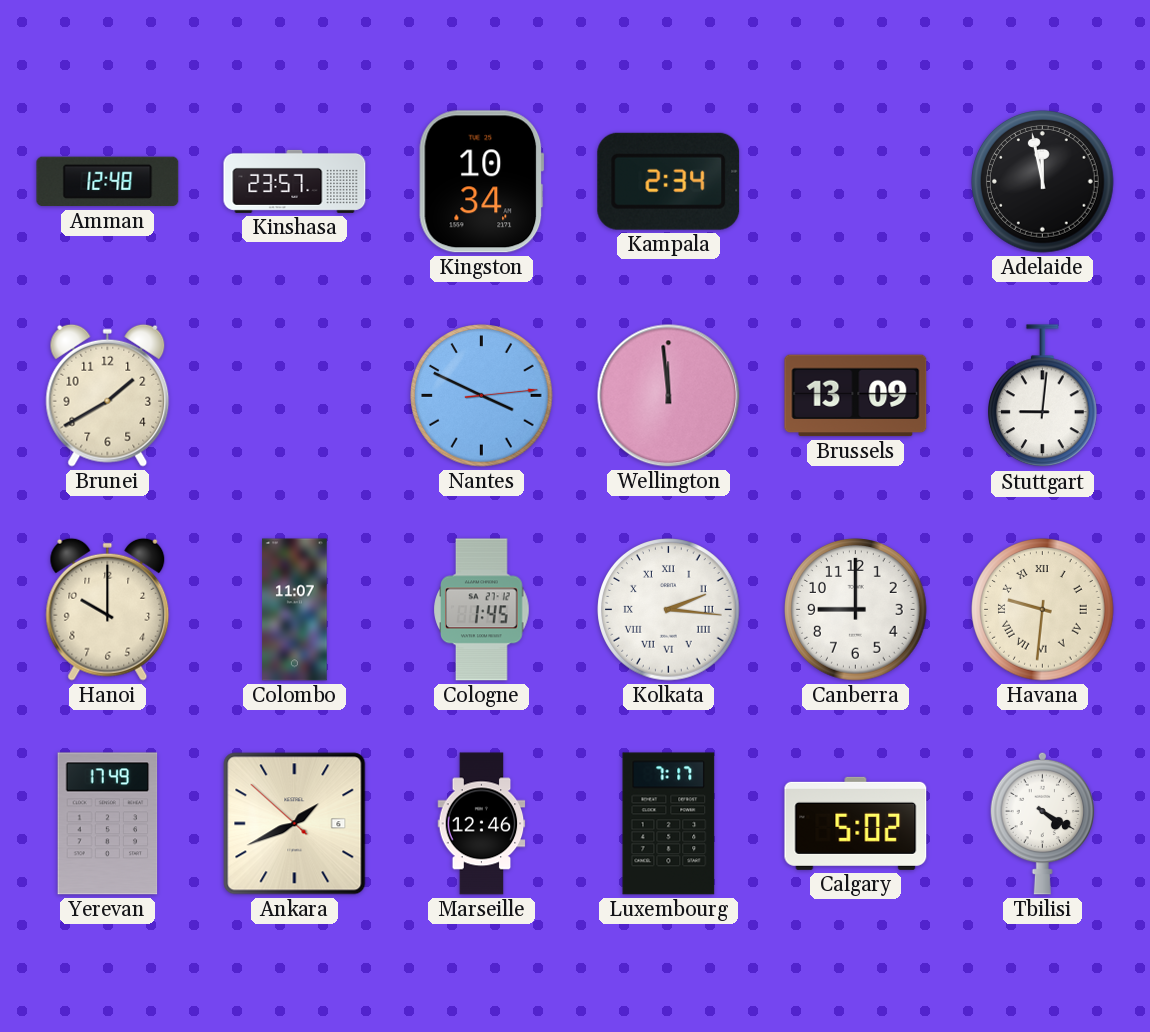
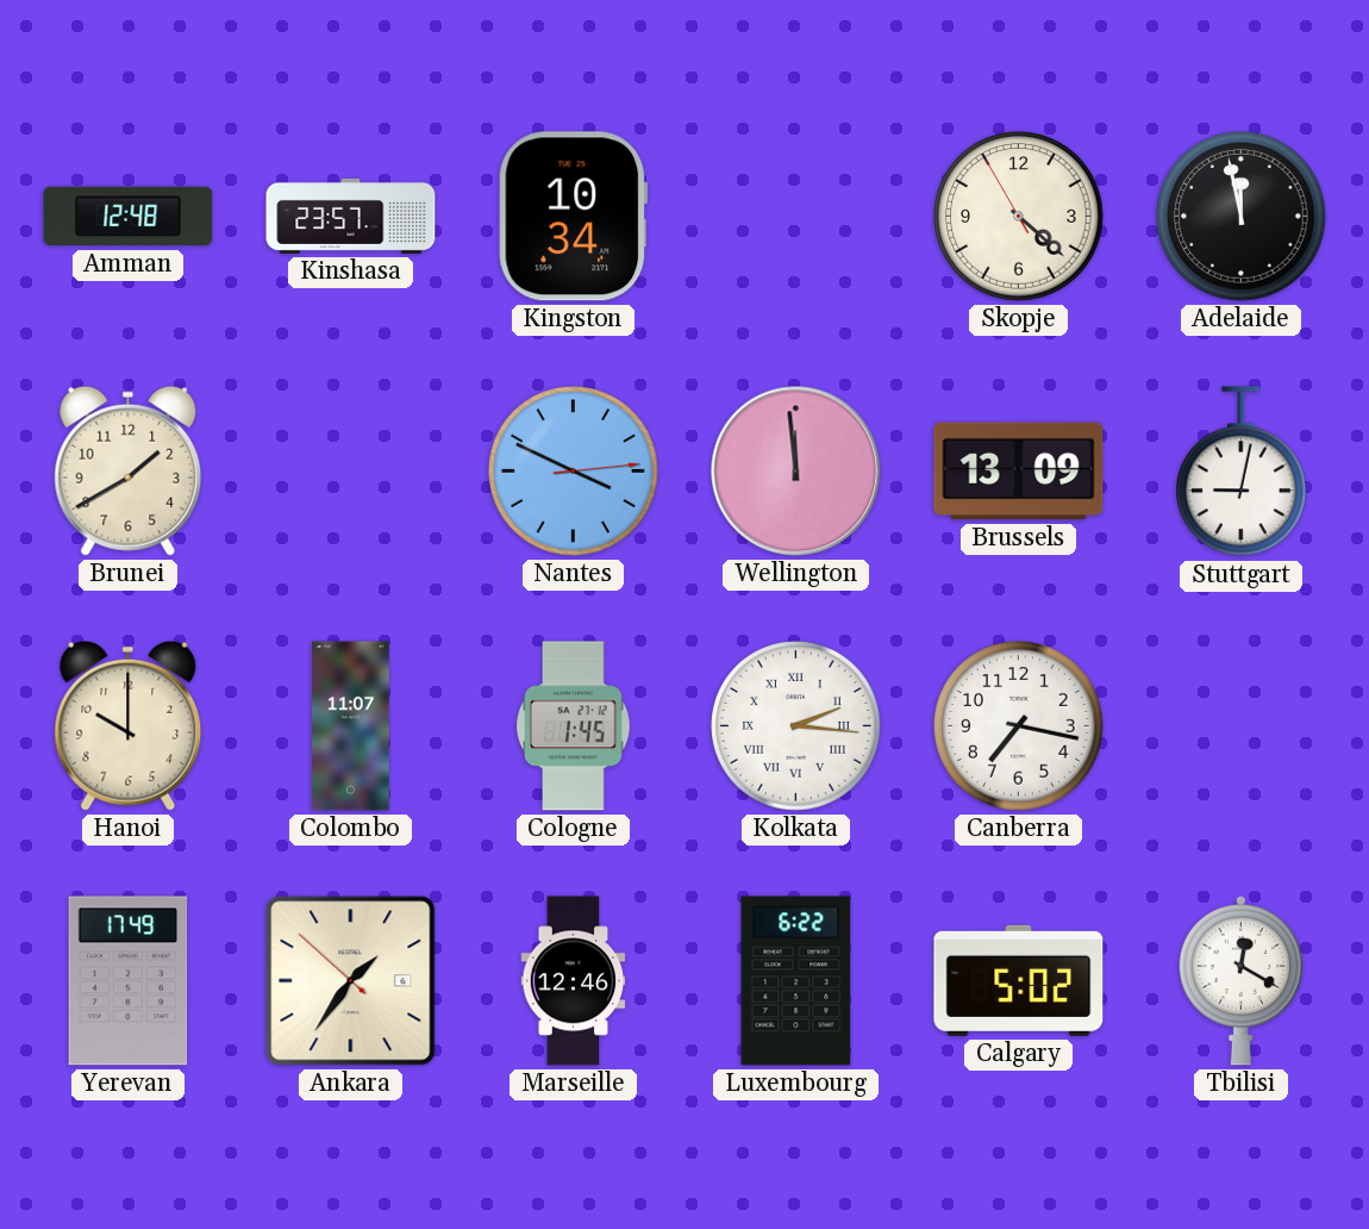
Kampala: 2:34 -> none (669, 181)
Skopje: none -> 4:21 (1019, 217)
Stuttgart: 9:01 -> 9:02 (1242, 472)
Canberra: 9:00 -> 7:17 (1019, 726)
Havana: 9:31 -> none (1043, 610)
Ankara: 1:40 -> 1:35 (351, 981)
Luxembourg: 7:17 -> 6:22 (796, 981)
Tbilisi: 4:20 -> 12:20 (1242, 980)
